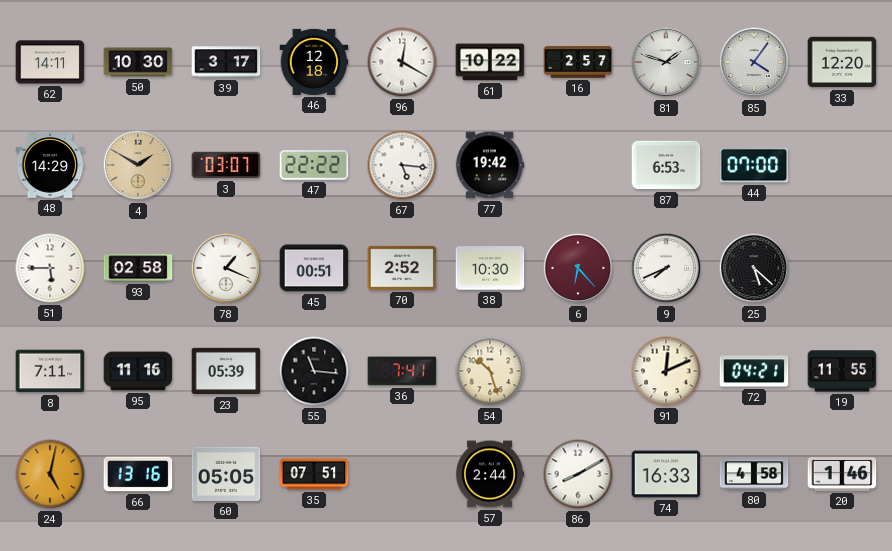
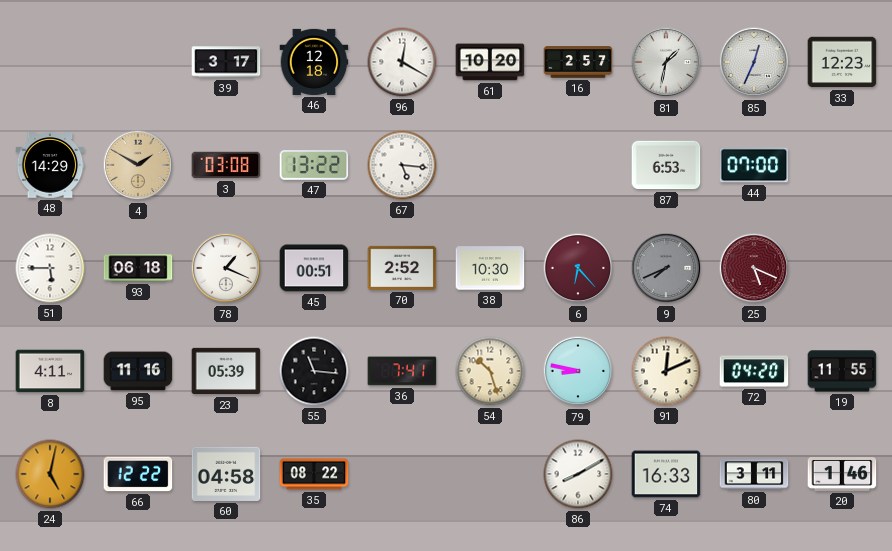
62: 14:11 -> none (50, 62)
50: 10:30 -> none (138, 62)
61: 10:22 -> 10:20 (490, 62)
81: 1:48 -> 1:32 (666, 62)
85: 4:06 -> 12:34 (754, 62)
33: 12:20 -> 12:23 (842, 62)
3: 03:07 -> 03:08 (226, 165)
47: 22:22 -> 13:22 (314, 166)
77: 19:42 -> none (490, 165)
93: 02:58 -> 06:18 (138, 268)
9 dial: white -> grey (666, 268)
25: 5:22 -> 5:19 (754, 268)
25 dial: black -> burgundy (754, 268)
8: 7:11 -> 4:11 (50, 371)
79: none -> 8:47 (578, 371)
72: 04:21 -> 04:20 (754, 371)
66: 13:16 -> 12:22 (138, 474)
60: 05:05 -> 04:58 (226, 474)
35: 07:51 -> 08:22 (314, 474)
57: 2:44 -> none (490, 474)
80: 4:58 -> 3:11 (754, 474)
